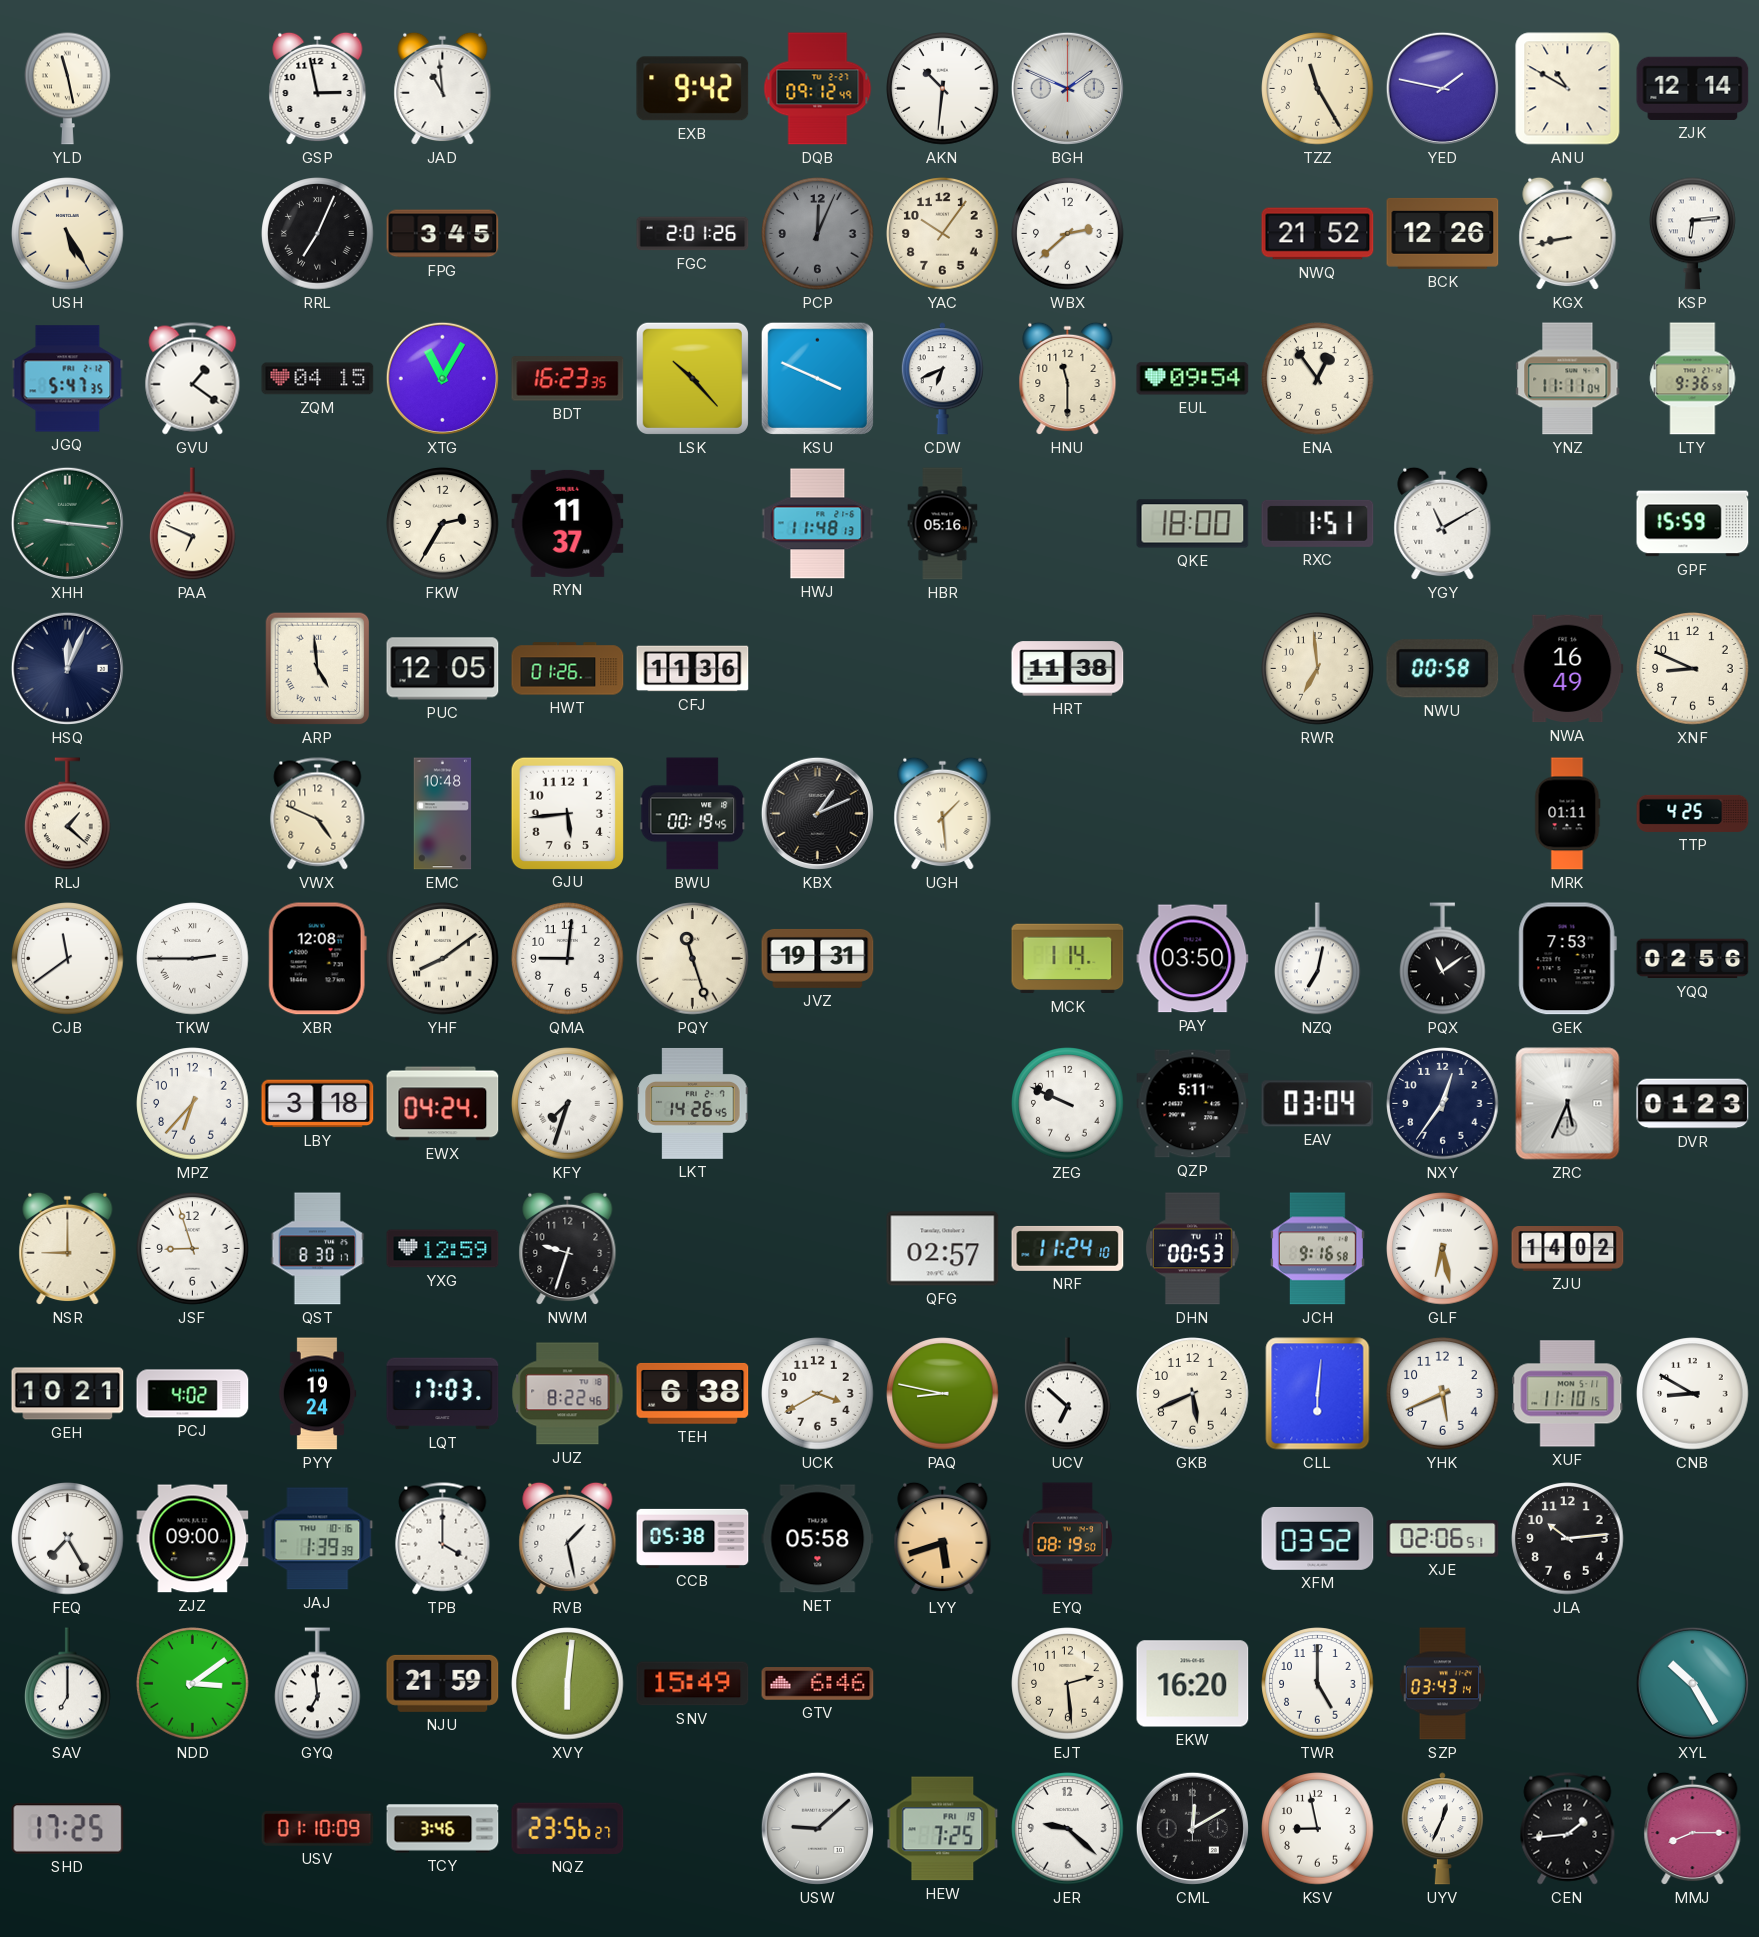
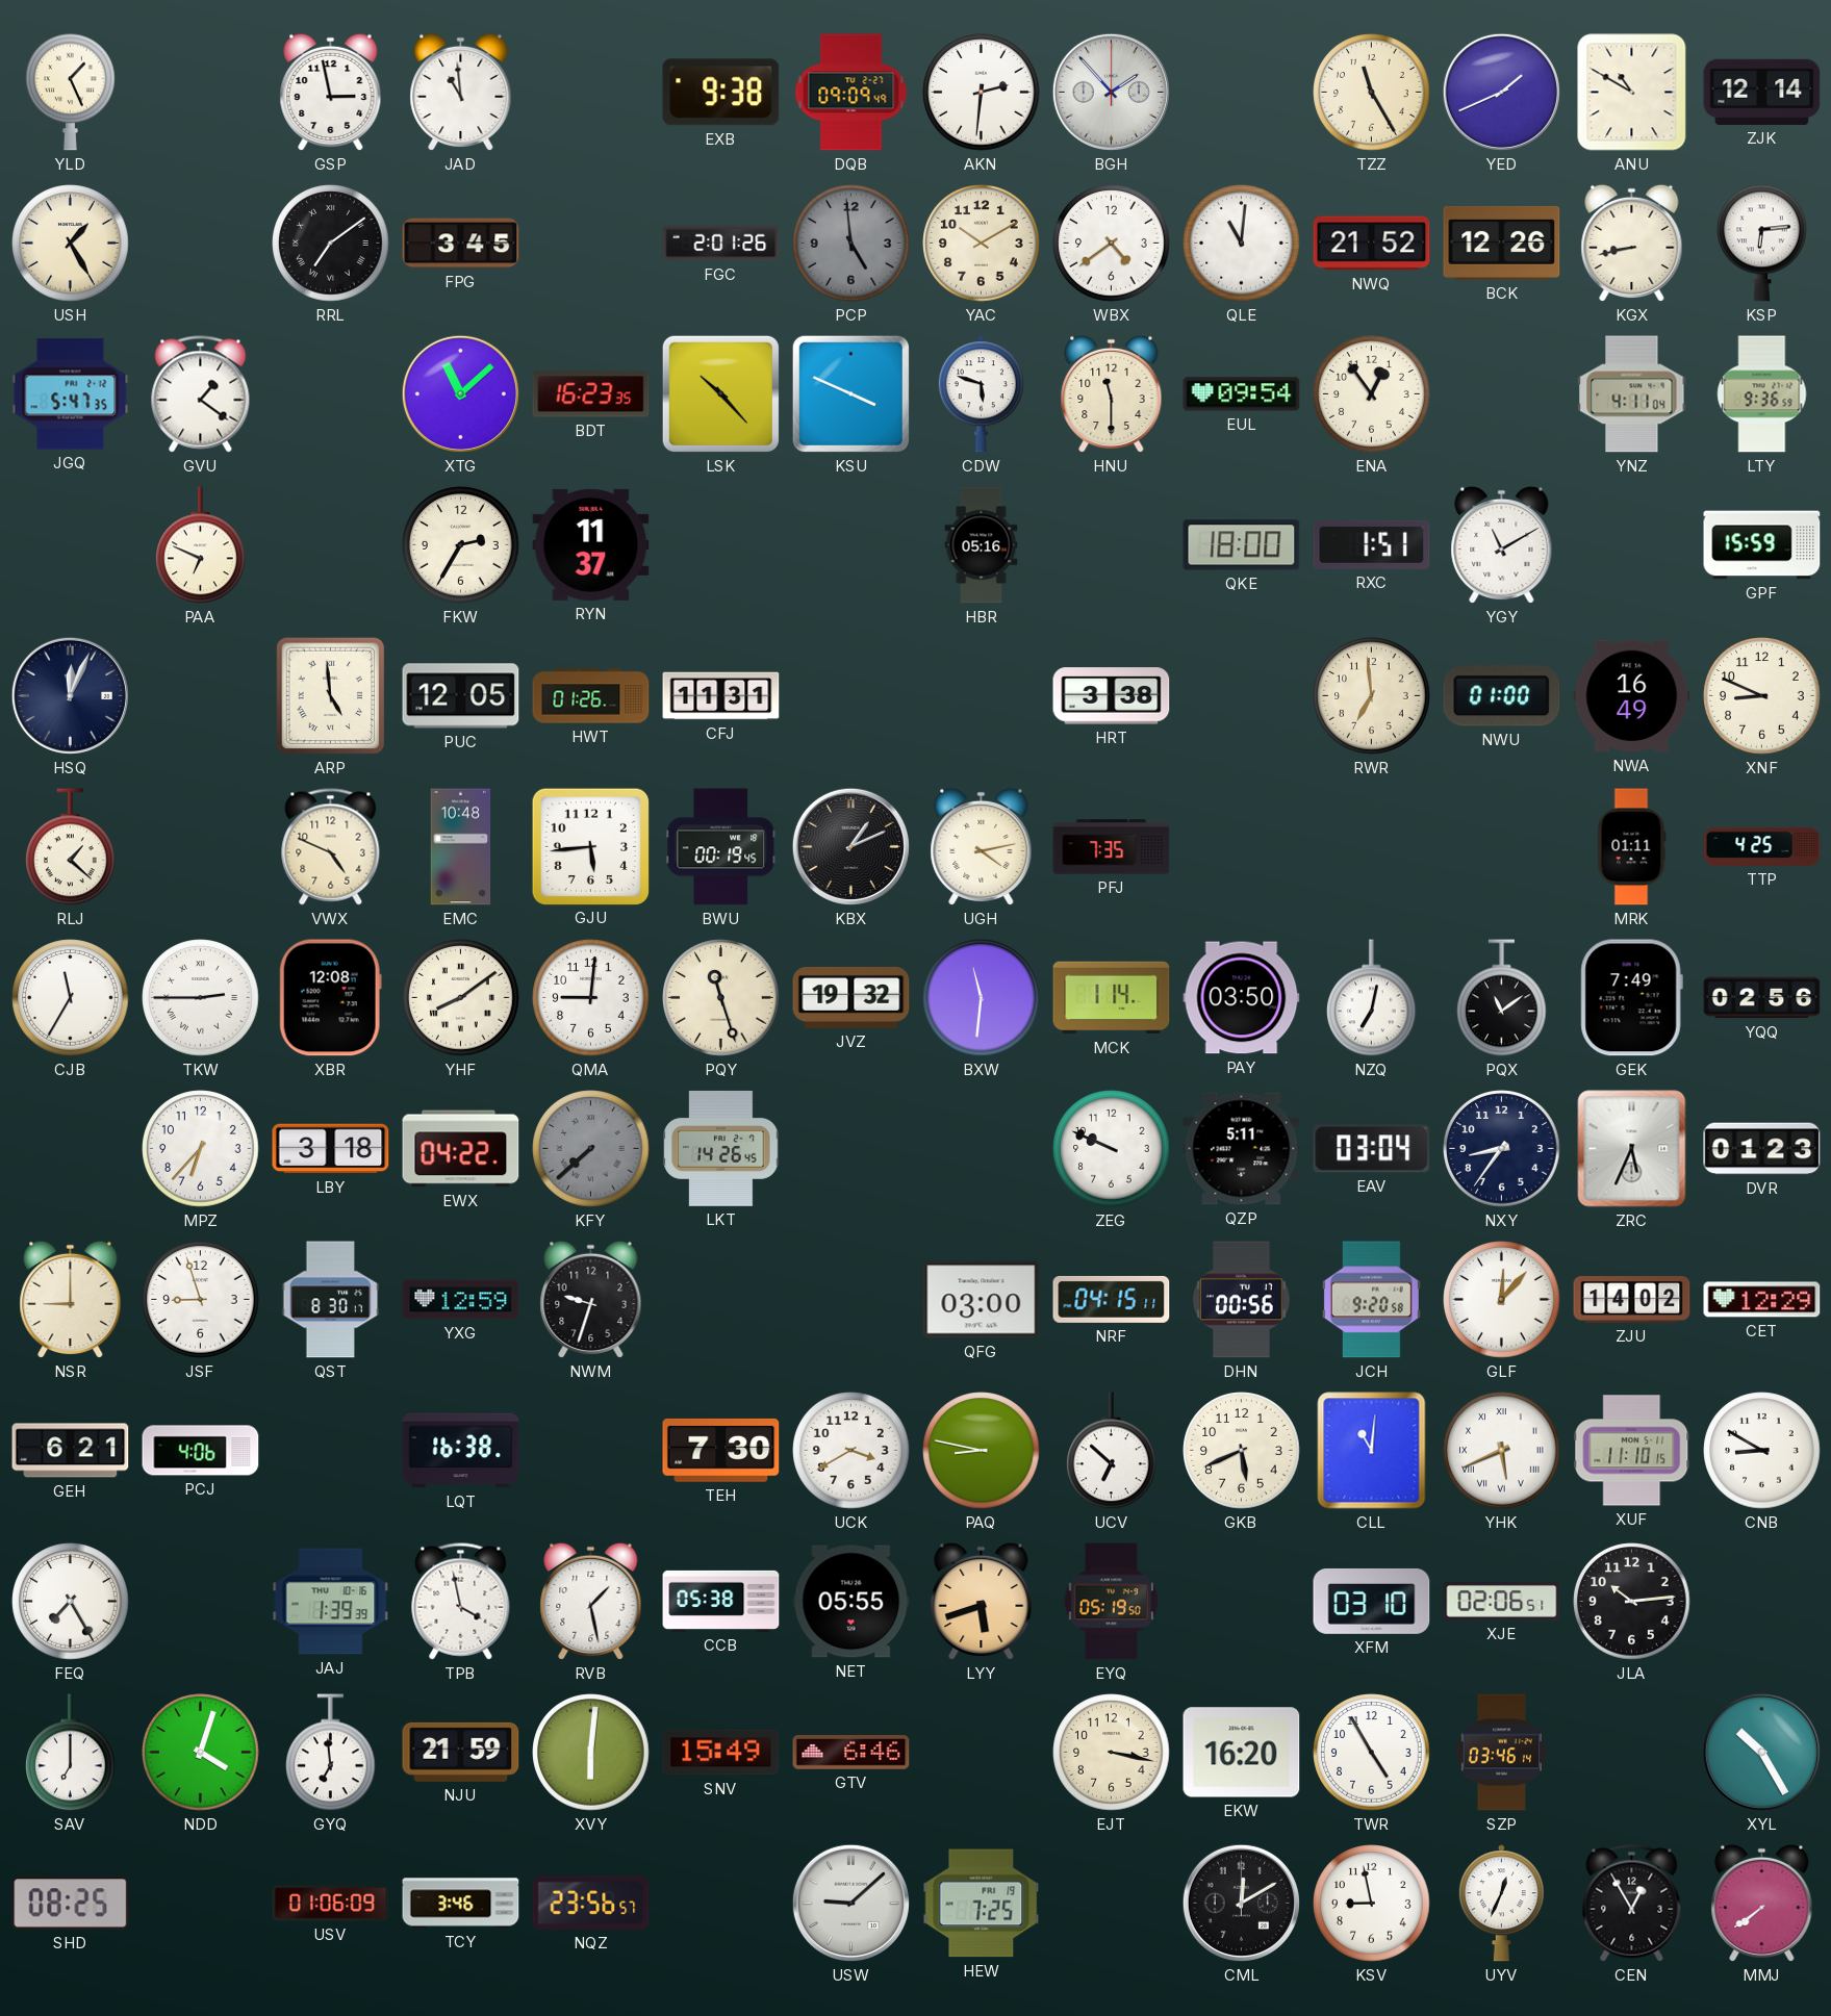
YLD: 11:28 -> 1:26 (71, 92)
EXB: 9:42 -> 9:38 (721, 93)
DQB: 09:12 -> 09:09 (851, 93)
AKN: 10:31 -> 2:31 (982, 93)
BGH: 1:49 -> 1:53 (1111, 92)
YED: 1:47 -> 1:41 (1501, 92)
USH: 5:25 -> 1:25 (71, 244)
RRL: 7:04 -> 7:09 (331, 244)
PCP: 12:04 -> 4:59 (851, 244)
YAC: 10:06 -> 10:10 (982, 244)
WBX: 2:38 -> 4:39 (1112, 244)
QLE: none -> 11:01 (1242, 244)
ZQM: 04:15 -> none (318, 379)
XTG: 11:05 -> 11:08 (460, 393)
CDW: 6:41 -> 5:48 (981, 394)
YNZ: 11:11 -> 4:11 (1632, 394)
XHH: 9:16 -> none (67, 523)
HWJ: 11:48 -> none (818, 524)
CFJ: 11:36 -> 11:31 (721, 696)
HRT: 11:38 -> 3:38 (1112, 696)
NWU: 00:58 -> 01:00 (1502, 696)
UGH: 1:29 -> 4:13 (982, 847)
PFJ: none -> 7:35 (1112, 847)
CJB: 11:39 -> 11:35 (71, 998)
JVZ: 19:31 -> 19:32 (851, 997)
BXW: none -> 11:31 (982, 998)
GEK: 7:53 -> 7:49 (1631, 998)
EWX: 04:24 -> 04:22 (461, 1149)
KFY: 7:33 -> 7:38 (591, 1149)
KFY dial: white -> grey (591, 1149)
NXY: 12:36 -> 8:36 (1502, 1149)
QFG: 02:57 -> 03:00 (982, 1300)
NRF: 11:24 -> 04:15 (1112, 1299)
DHN: 00:53 -> 00:56 (1241, 1300)
JCH: 9:16 -> 9:20 (1371, 1300)
GLF: 6:28 -> 12:07 (1502, 1300)
CET: none -> 12:29 (1762, 1300)
GEH: 10:21 -> 6:21 (71, 1451)
PCJ: 4:02 -> 4:06 (201, 1451)
PYY: 19:24 -> none (317, 1394)
LQT: 17:03 -> 16:38 (461, 1451)
JUZ: 8:22 -> none (568, 1394)
TEH: 6:38 -> 7:30 (721, 1450)
CLL: 6:01 -> 11:01 (1372, 1451)
YHK numerals: Arabic -> Roman (1502, 1451)
ZJZ: 09:00 -> none (193, 1539)
TPB: 4:00 -> 3:58 (461, 1602)
NET: 05:58 -> 05:55 (851, 1602)
EYQ: 08:19 -> 05:19 (1111, 1602)
XFM: 03:52 -> 03:10 (1372, 1601)
NDD: 3:09 -> 4:03 (201, 1753)
EJT: 2:29 -> 3:17 (1112, 1753)
TWR: 5:00 -> 4:55 (1372, 1753)
SZP: 03:43 -> 03:46 (1501, 1753)
SHD: 17:25 -> 08:25 (71, 1904)
USV: 01:10 -> 01:06 (331, 1904)
NQZ: 23:56:27 -> 23:56:57 (591, 1903)
JER: 9:22 -> none (1068, 1829)
CEN: 1:44 -> 12:55 (1632, 1904)
MMJ: 8:15 -> 7:39 (1762, 1904)
